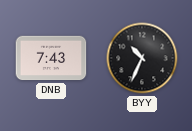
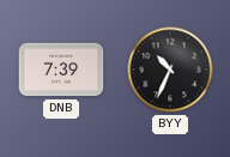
DNB: 7:43 -> 7:39 (61, 70)
